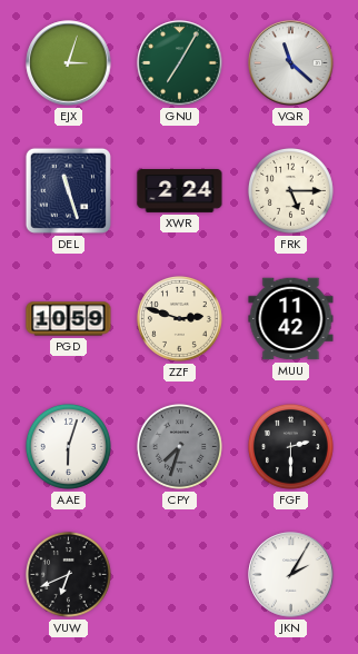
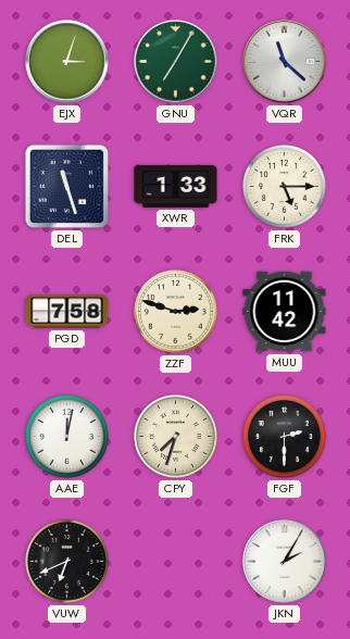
XWR: 2:24 -> 1:33 (176, 187)
PGD: 10:59 -> 7:58 (67, 312)
AAE: 6:03 -> 12:02 (66, 436)
CPY dial: grey -> cream (175, 436)
